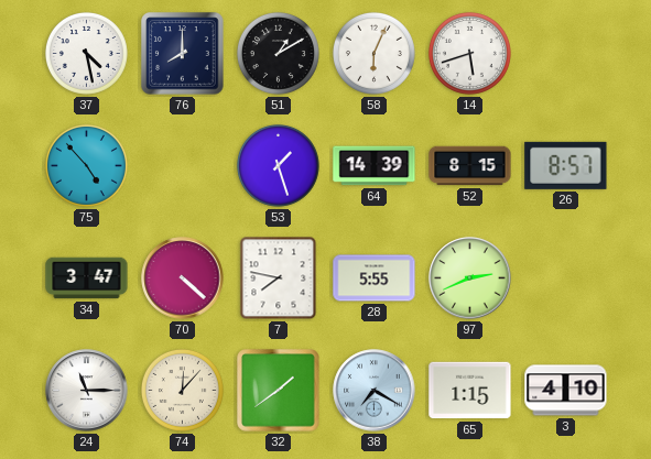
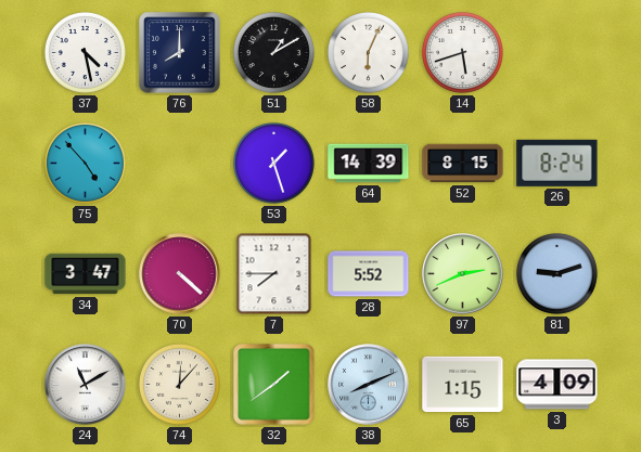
26: 8:57 -> 8:24 (557, 163)
7: 7:47 -> 7:45 (274, 274)
28: 5:55 -> 5:52 (369, 274)
81: none -> 9:12 (556, 273)
24: 11:15 -> 11:10 (86, 385)
38: 7:20 -> 8:11 (369, 385)
3: 4:10 -> 4:09 (557, 385)
